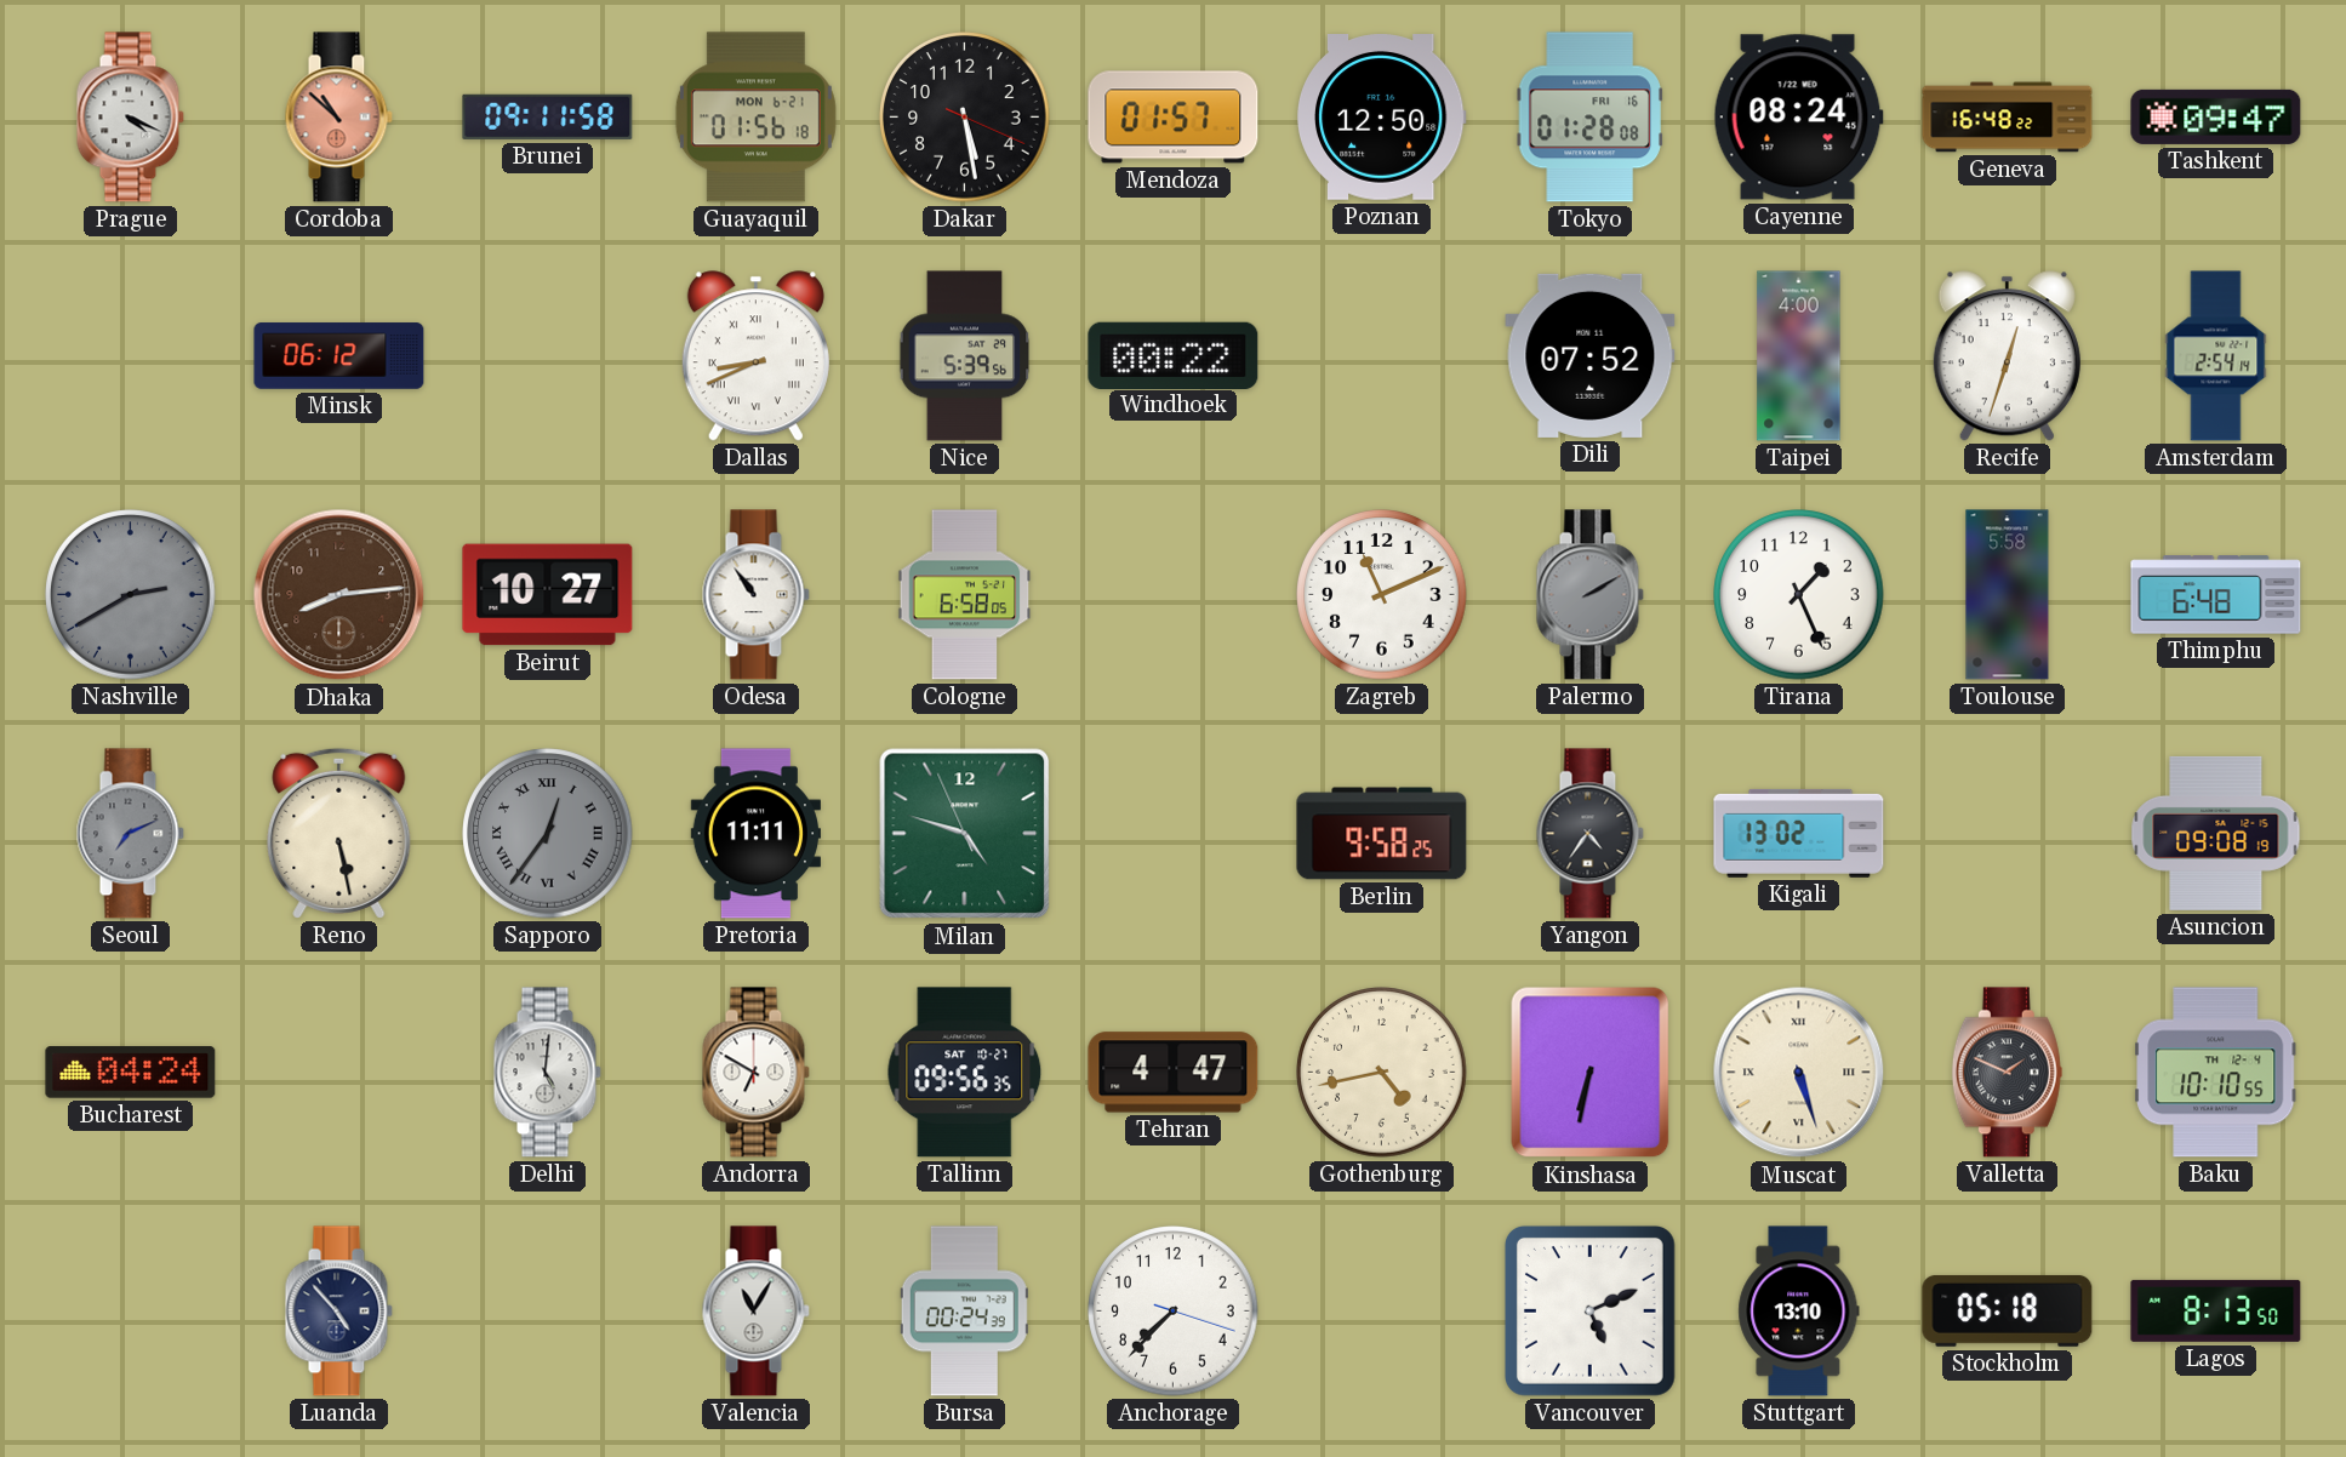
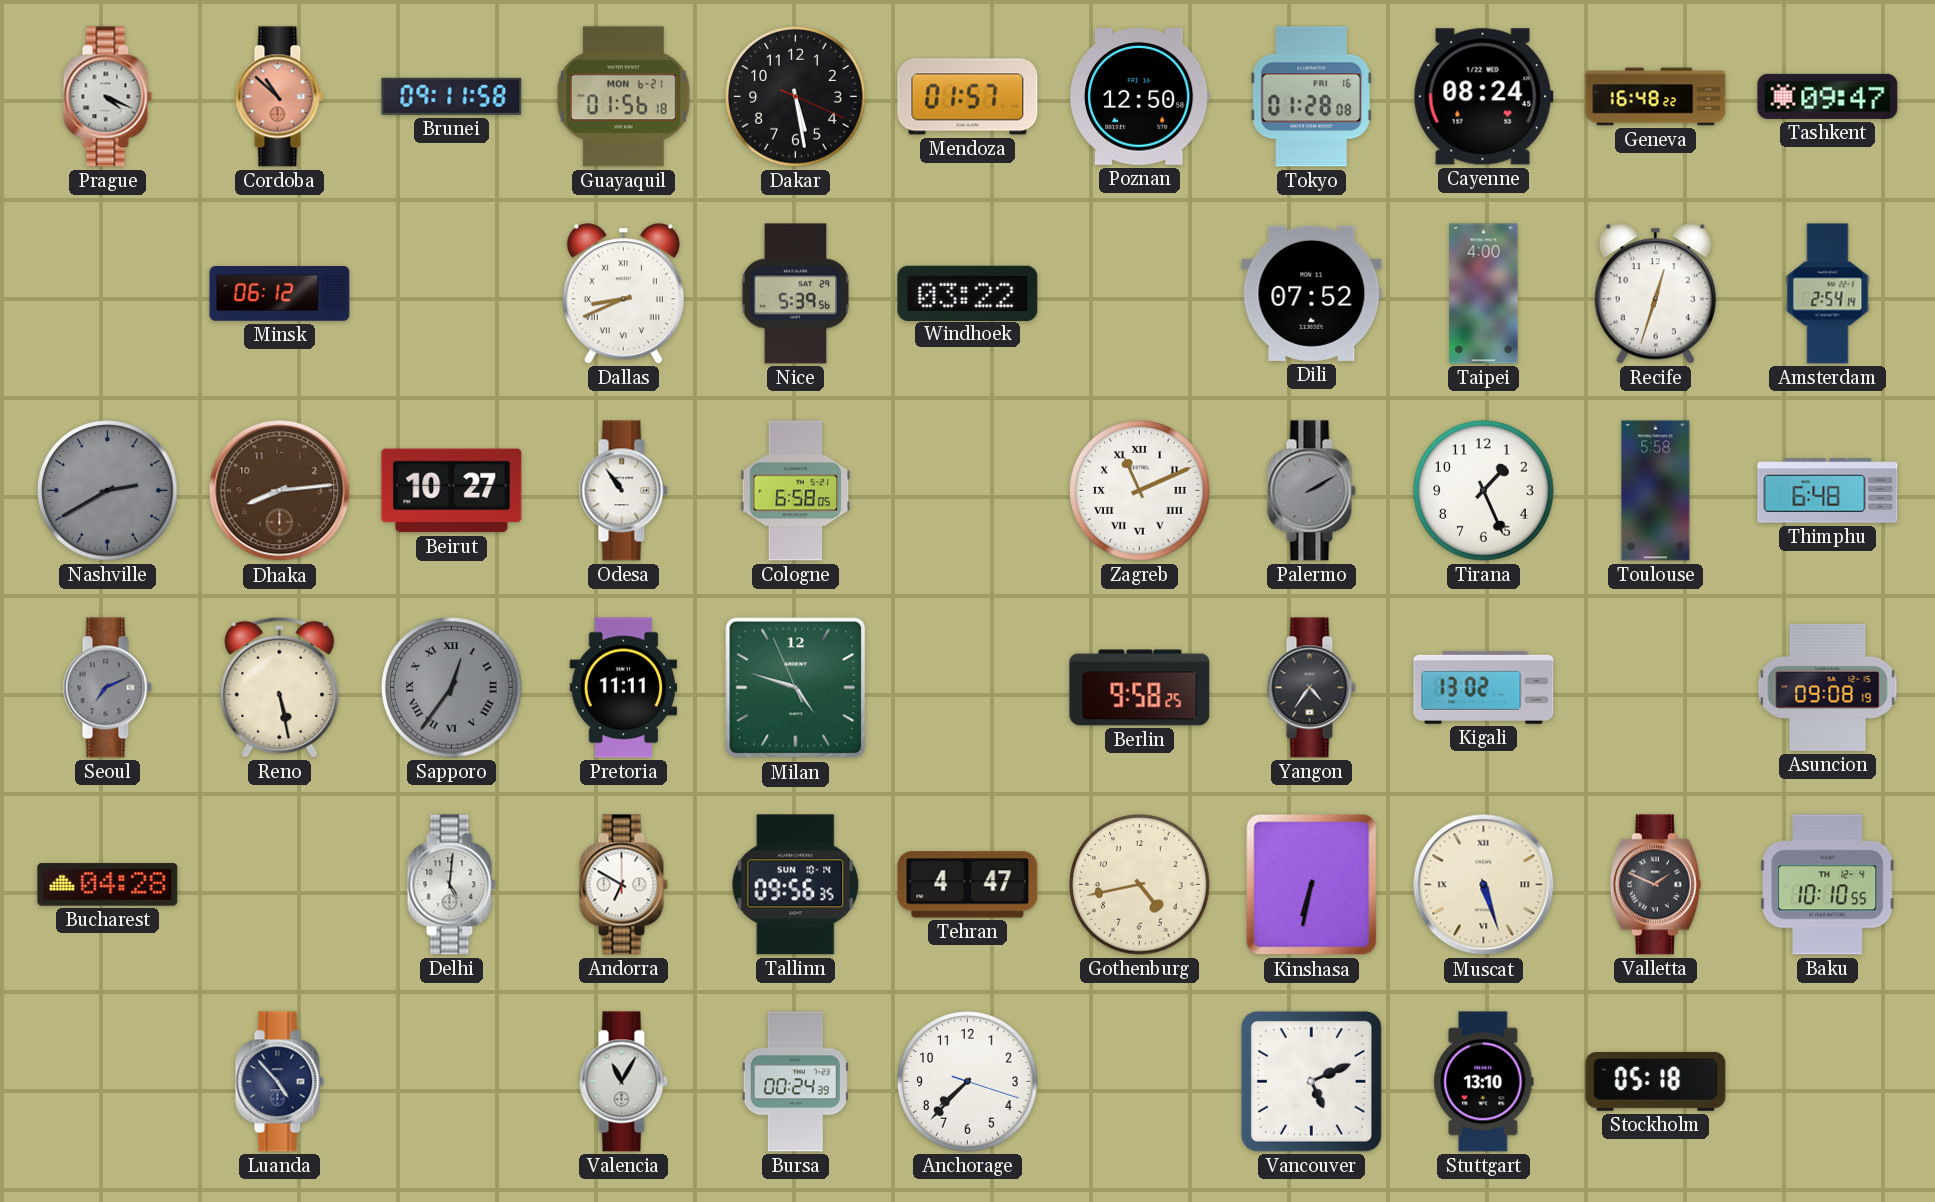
Windhoek: 00:22 -> 03:22 (968, 293)
Zagreb numerals: Arabic -> Roman (1140, 491)
Bucharest: 04:24 -> 04:28 (108, 885)
Tallinn date: SAT 10-27 -> SUN 10-14 (796, 885)
Lagos: 8:13 -> none (2216, 1310)
